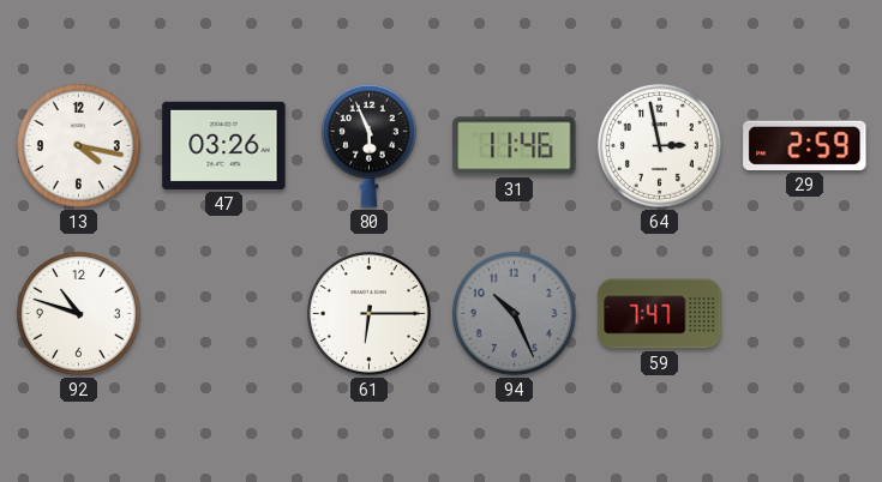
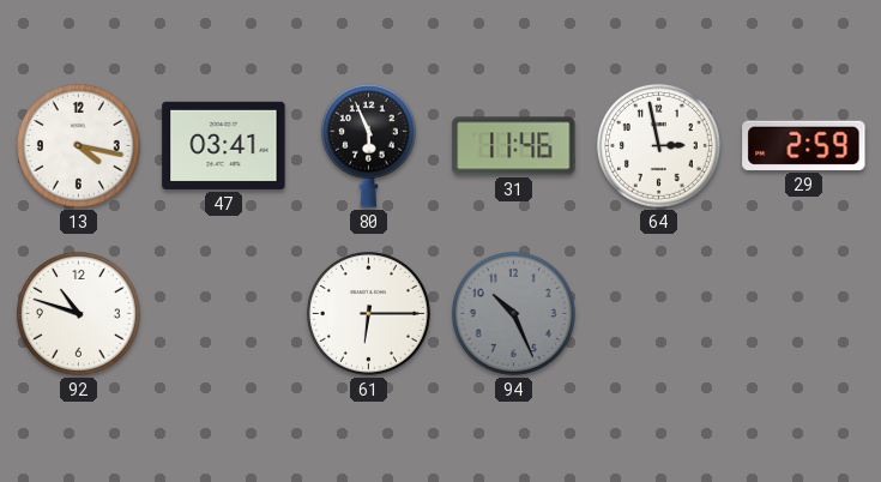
47: 03:26 -> 03:41 (224, 145)
59: 7:47 -> none (660, 314)
